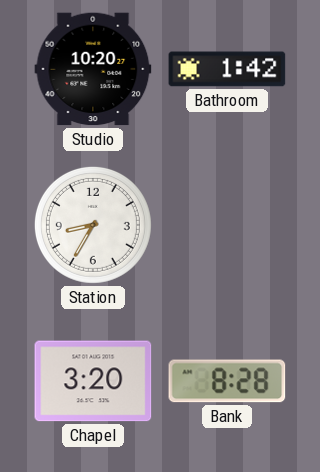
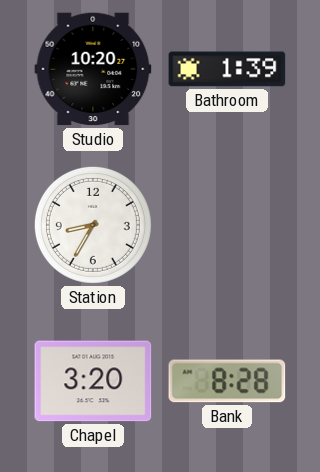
Bathroom: 1:42 -> 1:39 (227, 69)
